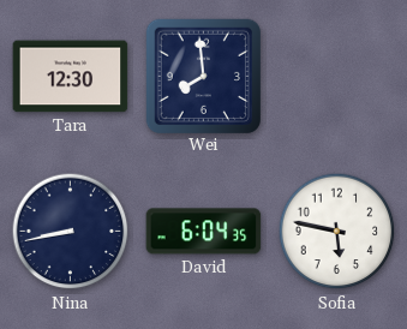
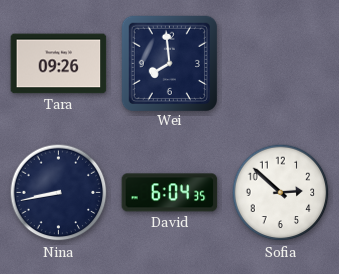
Tara: 12:30 -> 09:26 (59, 64)
Sofia: 5:47 -> 2:52 (281, 193)
